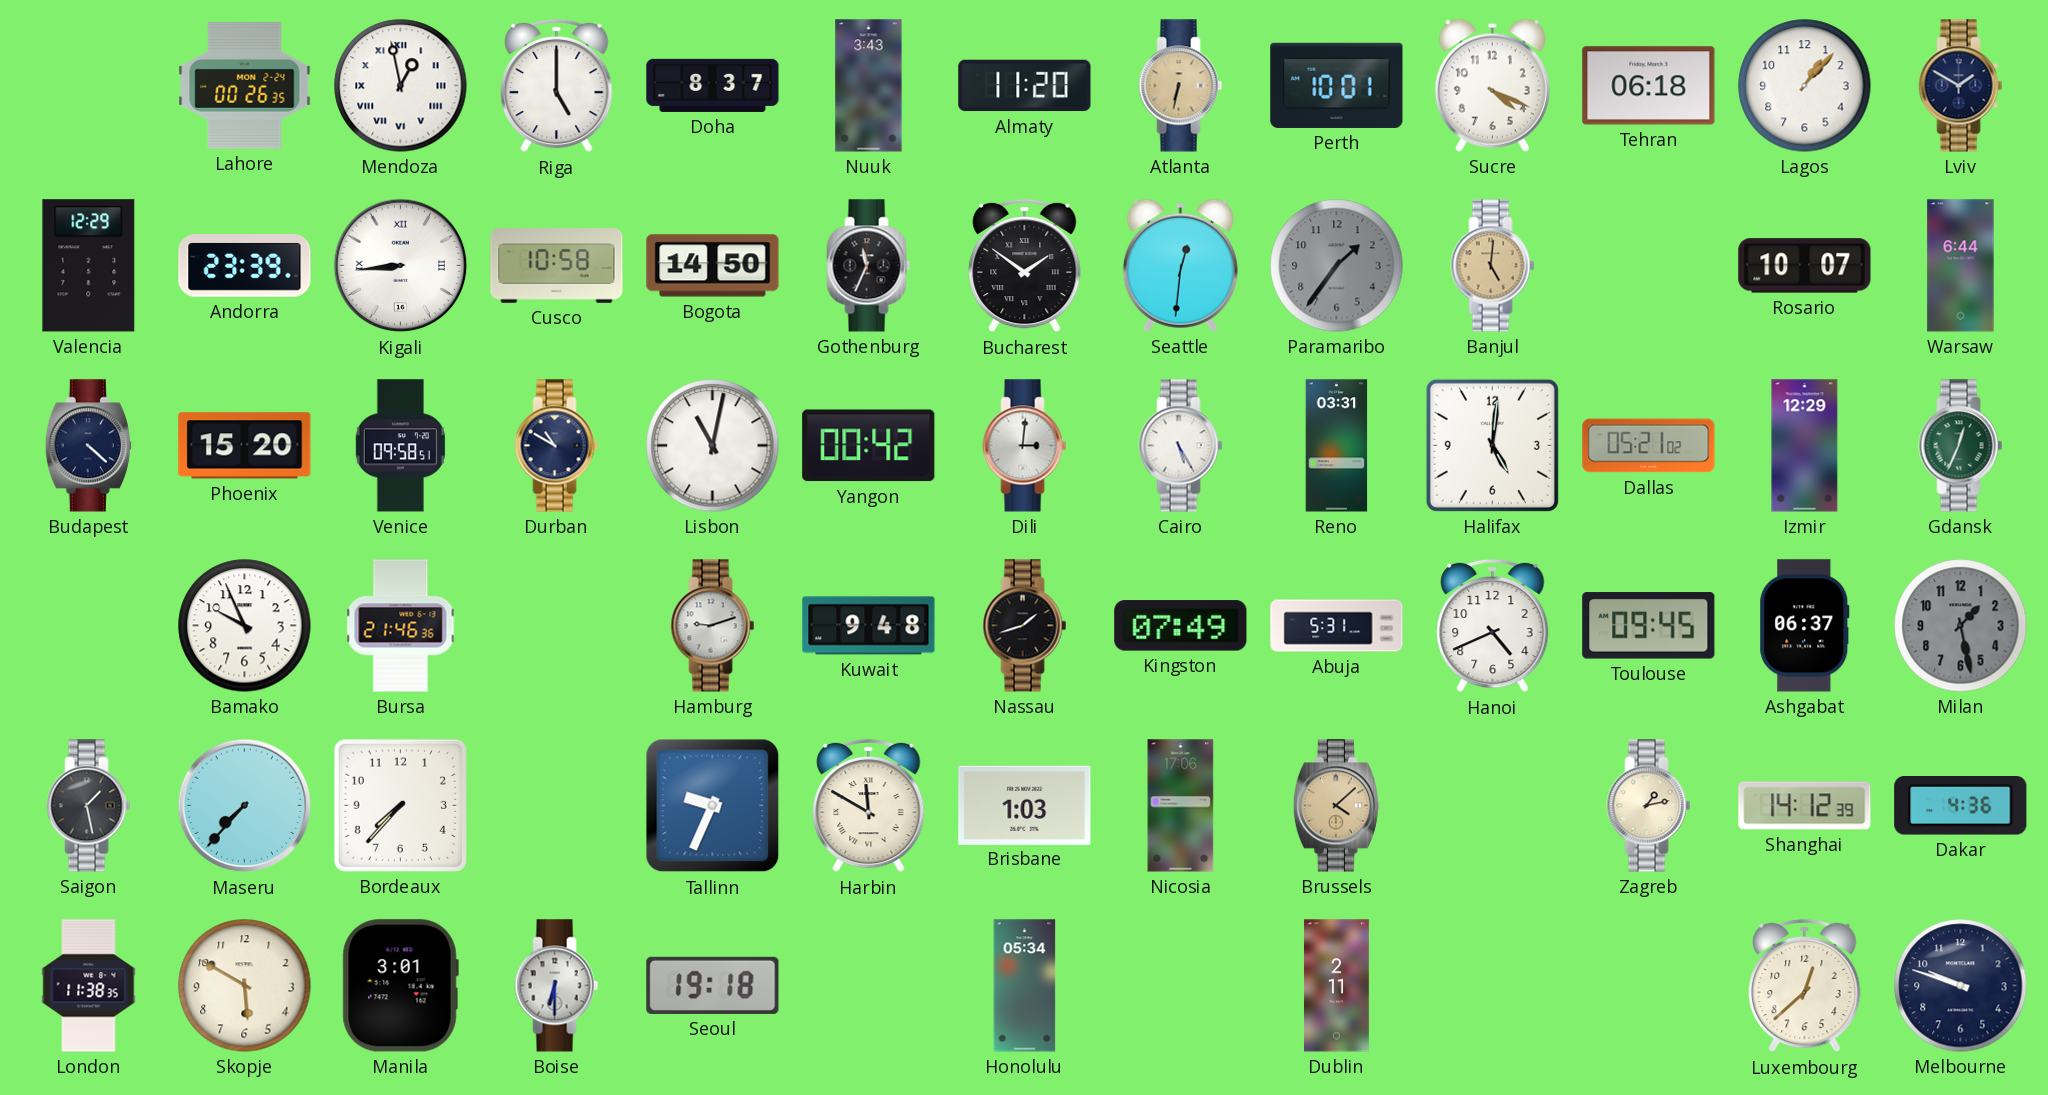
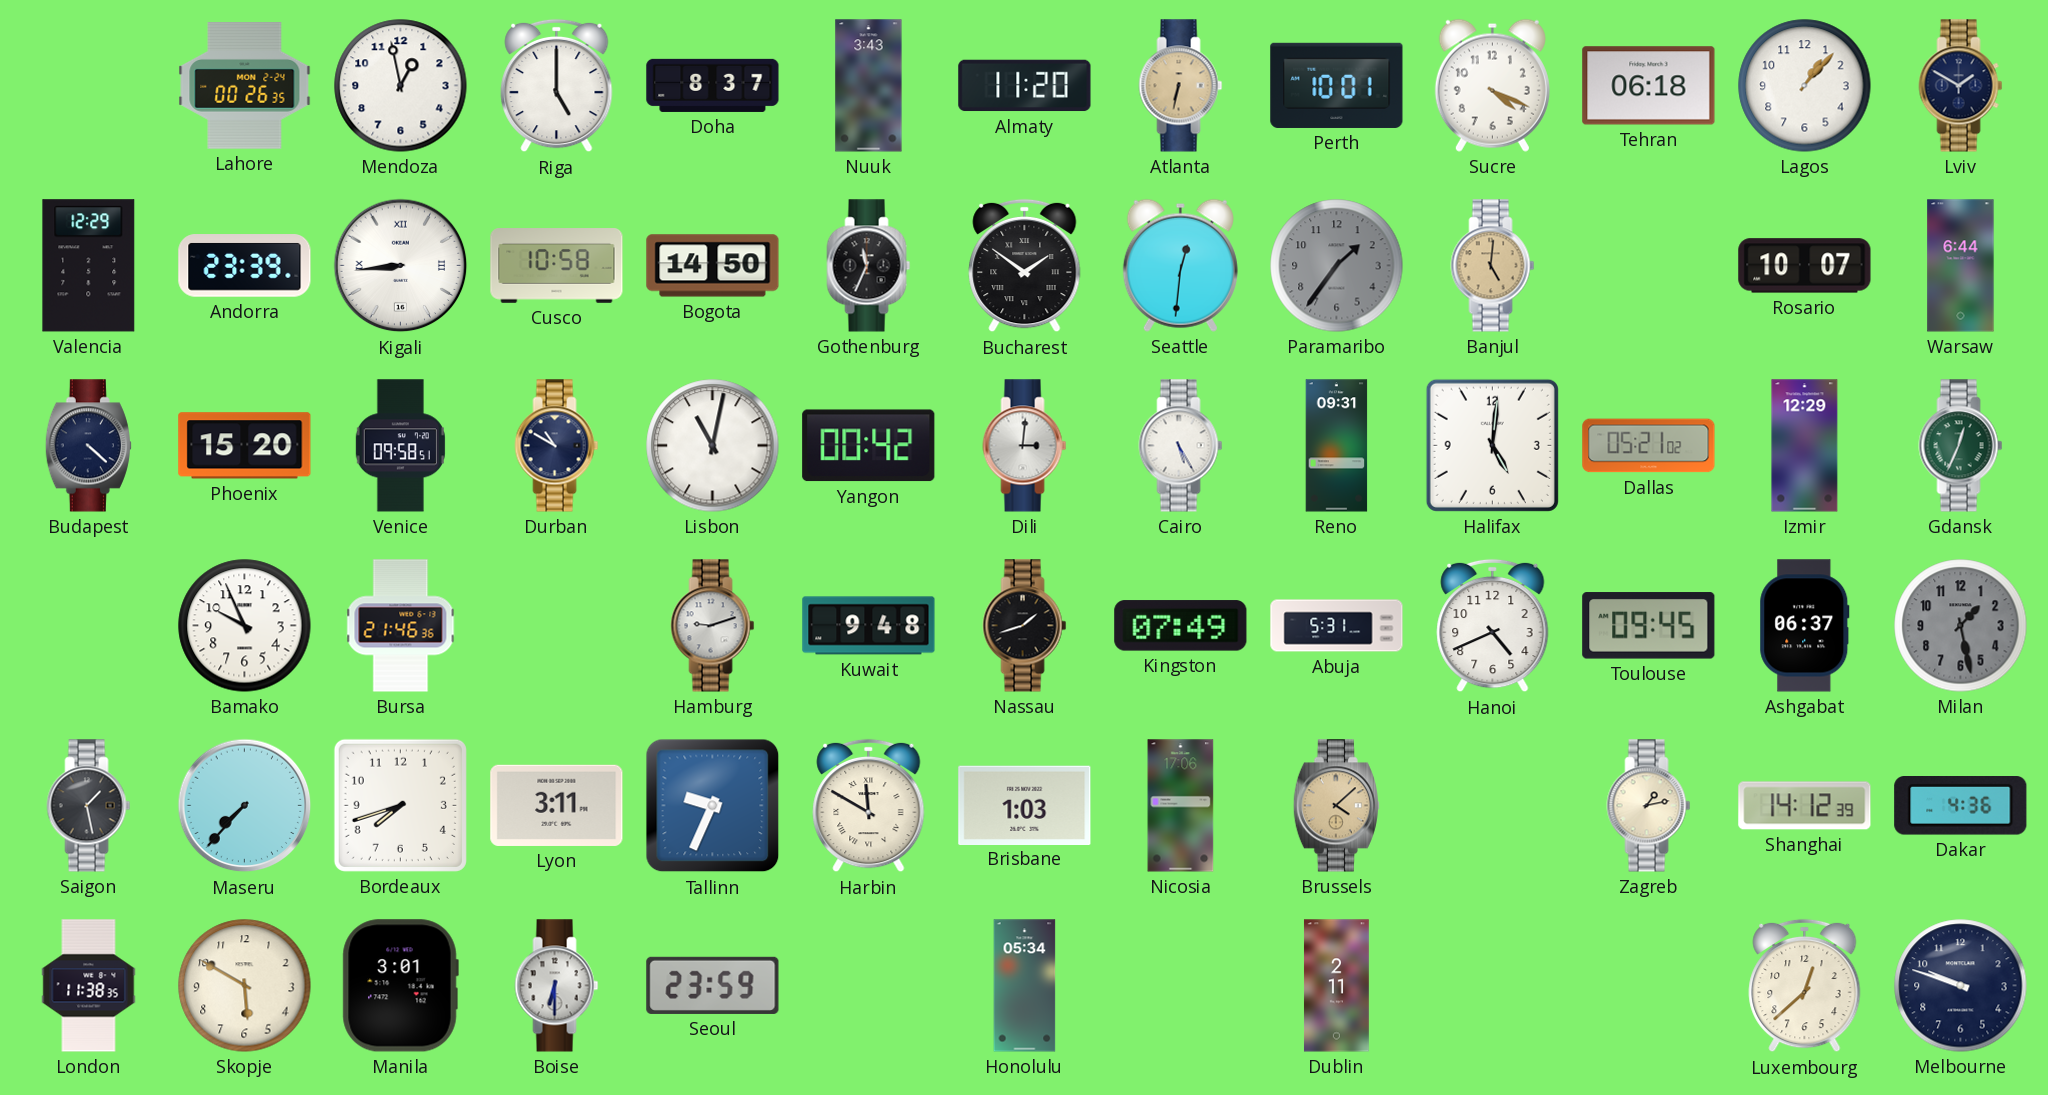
Mendoza numerals: Roman -> Arabic (401, 86)
Reno: 03:31 -> 09:31 (1337, 446)
Bordeaux: 7:37 -> 7:42 (400, 805)
Lyon: none -> 3:11 (557, 805)
Seoul: 19:18 -> 23:59 (713, 985)
